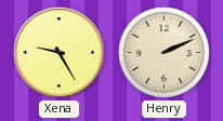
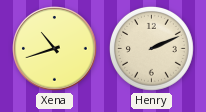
Xena: 9:25 -> 10:42 (55, 49)
